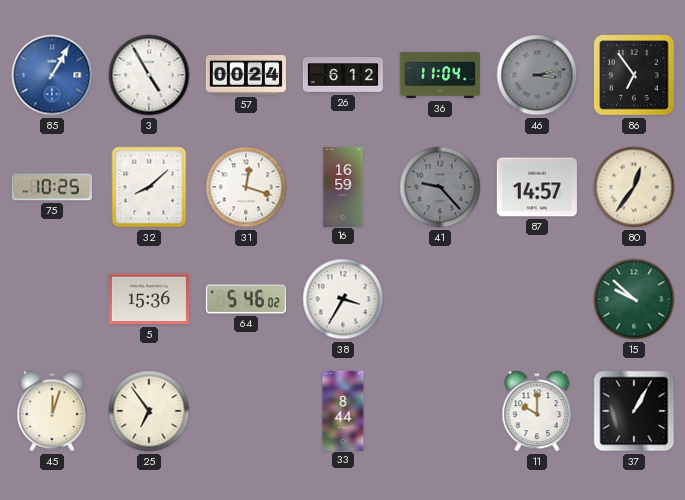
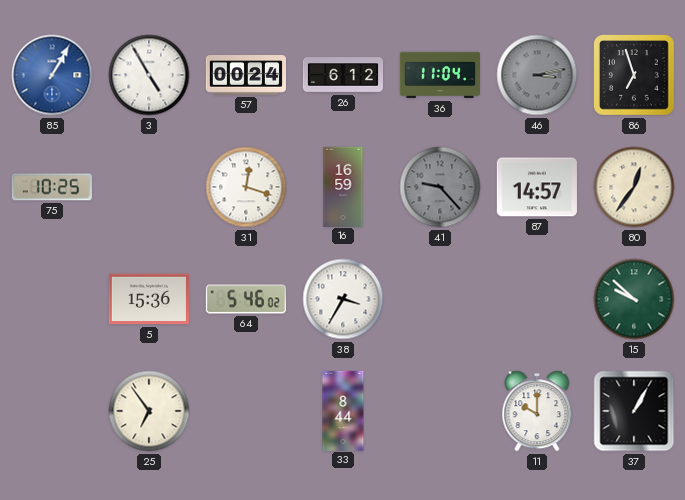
86: 6:54 -> 6:57 (635, 76)
32: 8:08 -> none (149, 187)
45: 12:03 -> none (52, 411)
